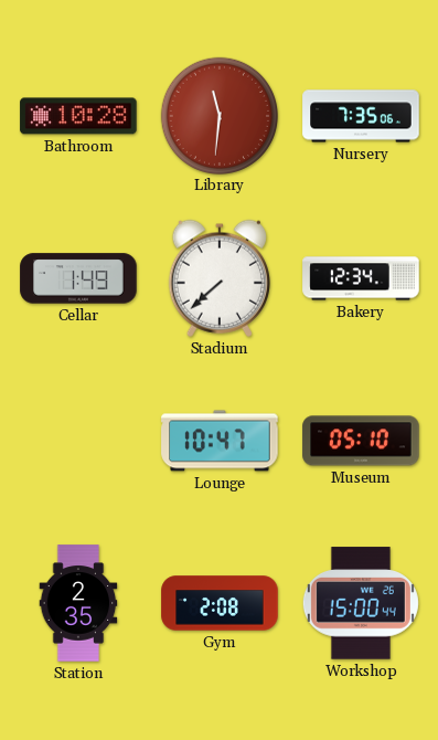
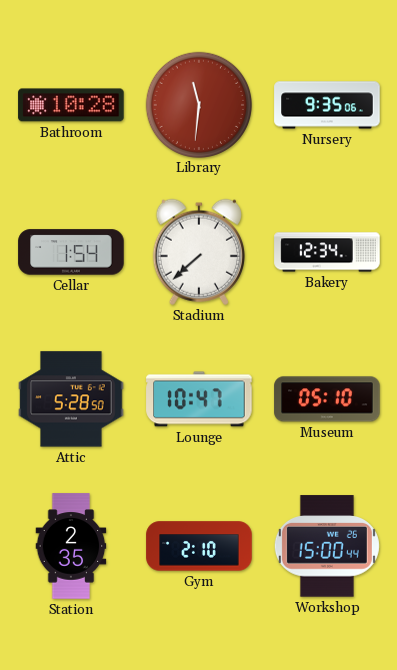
Nursery: 7:35 -> 9:35 (327, 105)
Cellar: 1:49 -> 1:54 (71, 252)
Attic: none -> 5:28 (71, 399)
Gym: 2:08 -> 2:10 (199, 546)
